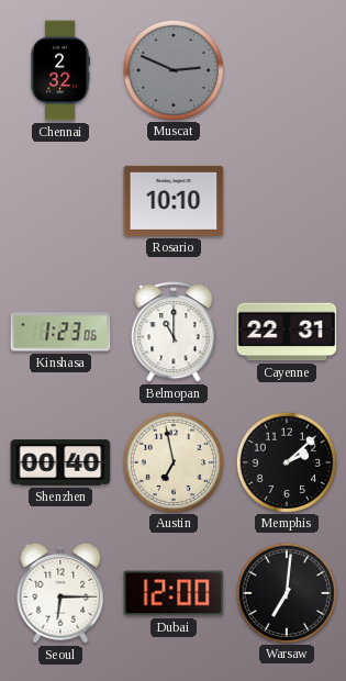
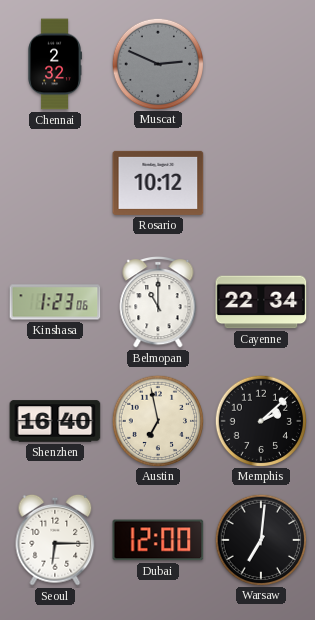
Rosario: 10:10 -> 10:12 (158, 183)
Cayenne: 22:31 -> 22:34 (261, 302)
Shenzhen: 00:40 -> 16:40 (55, 421)
